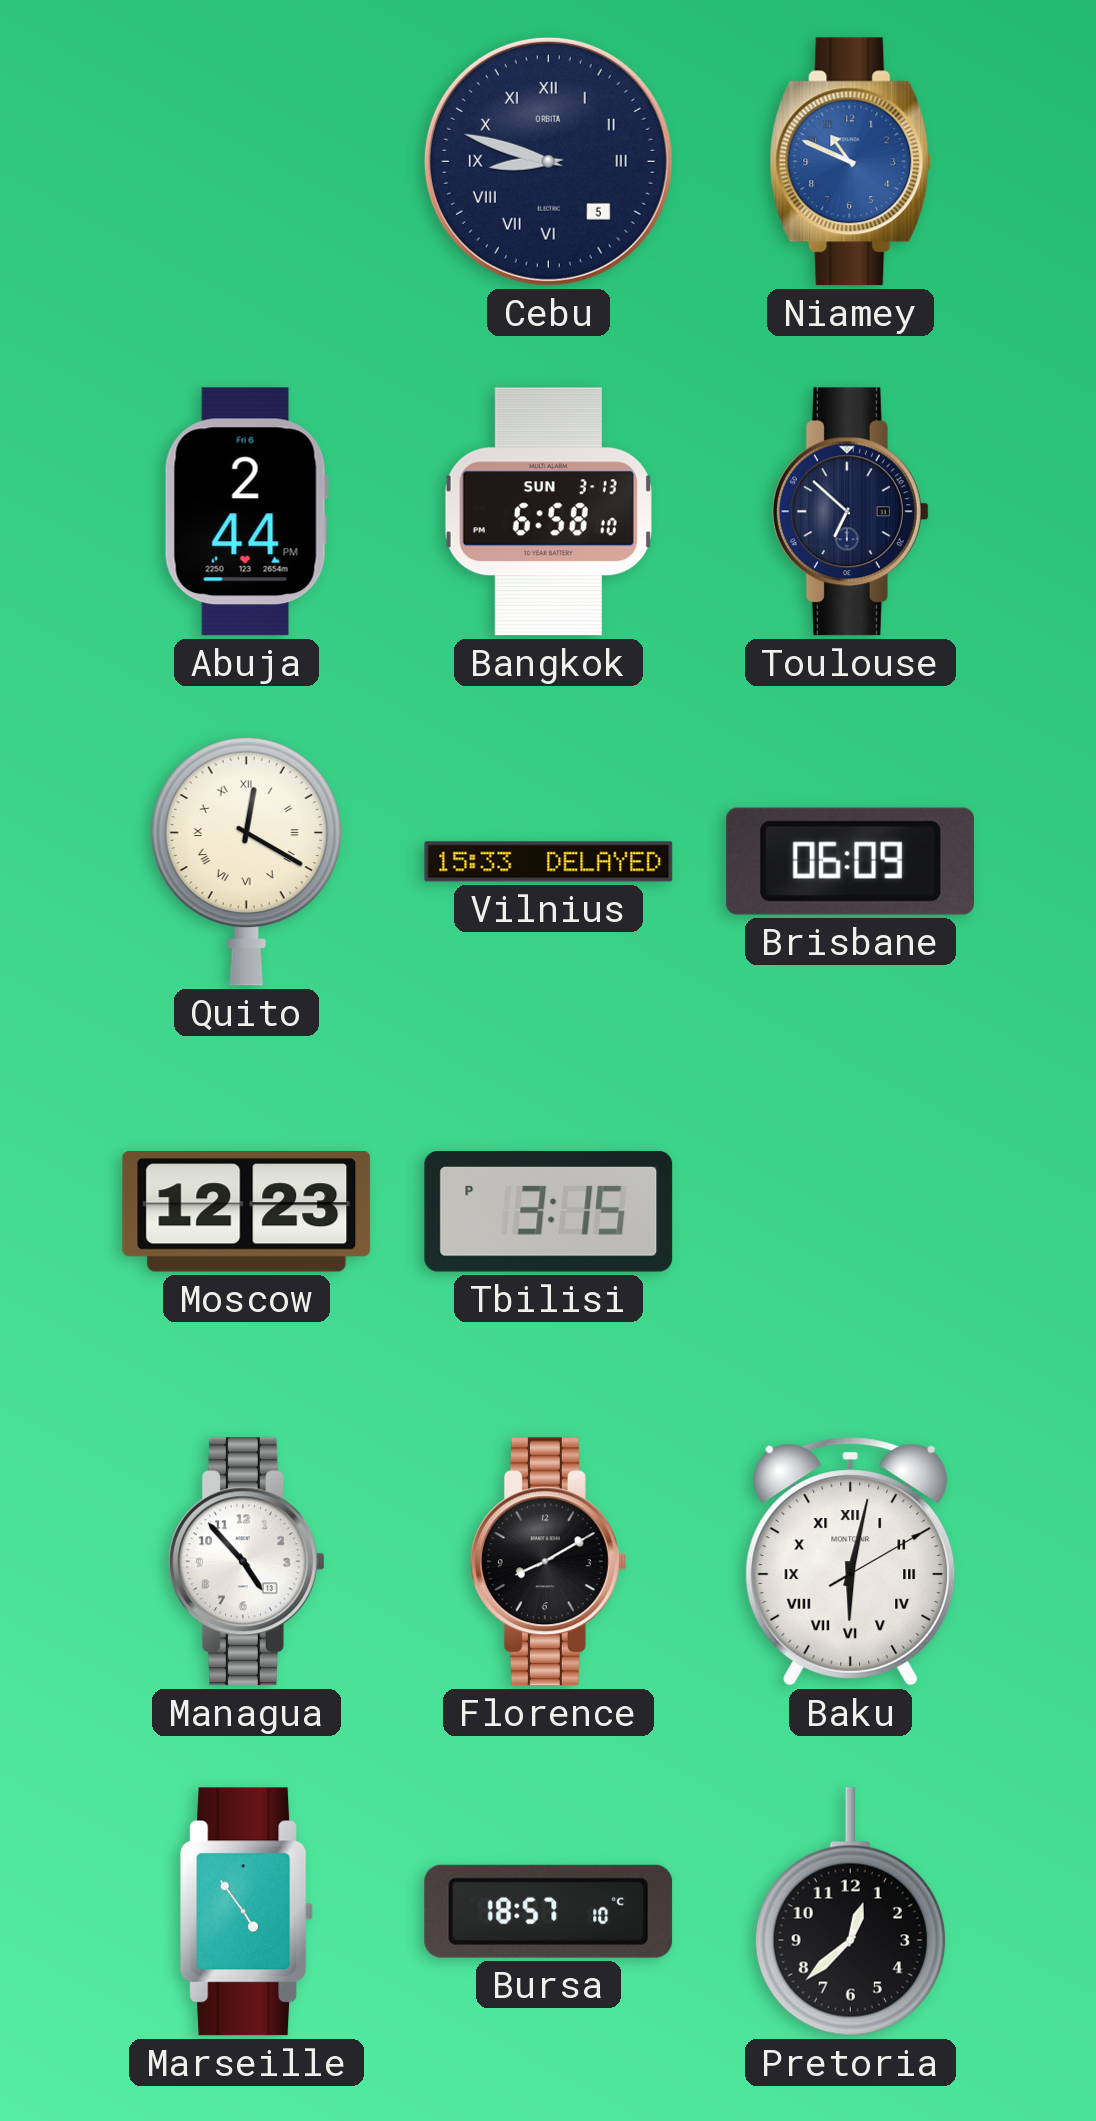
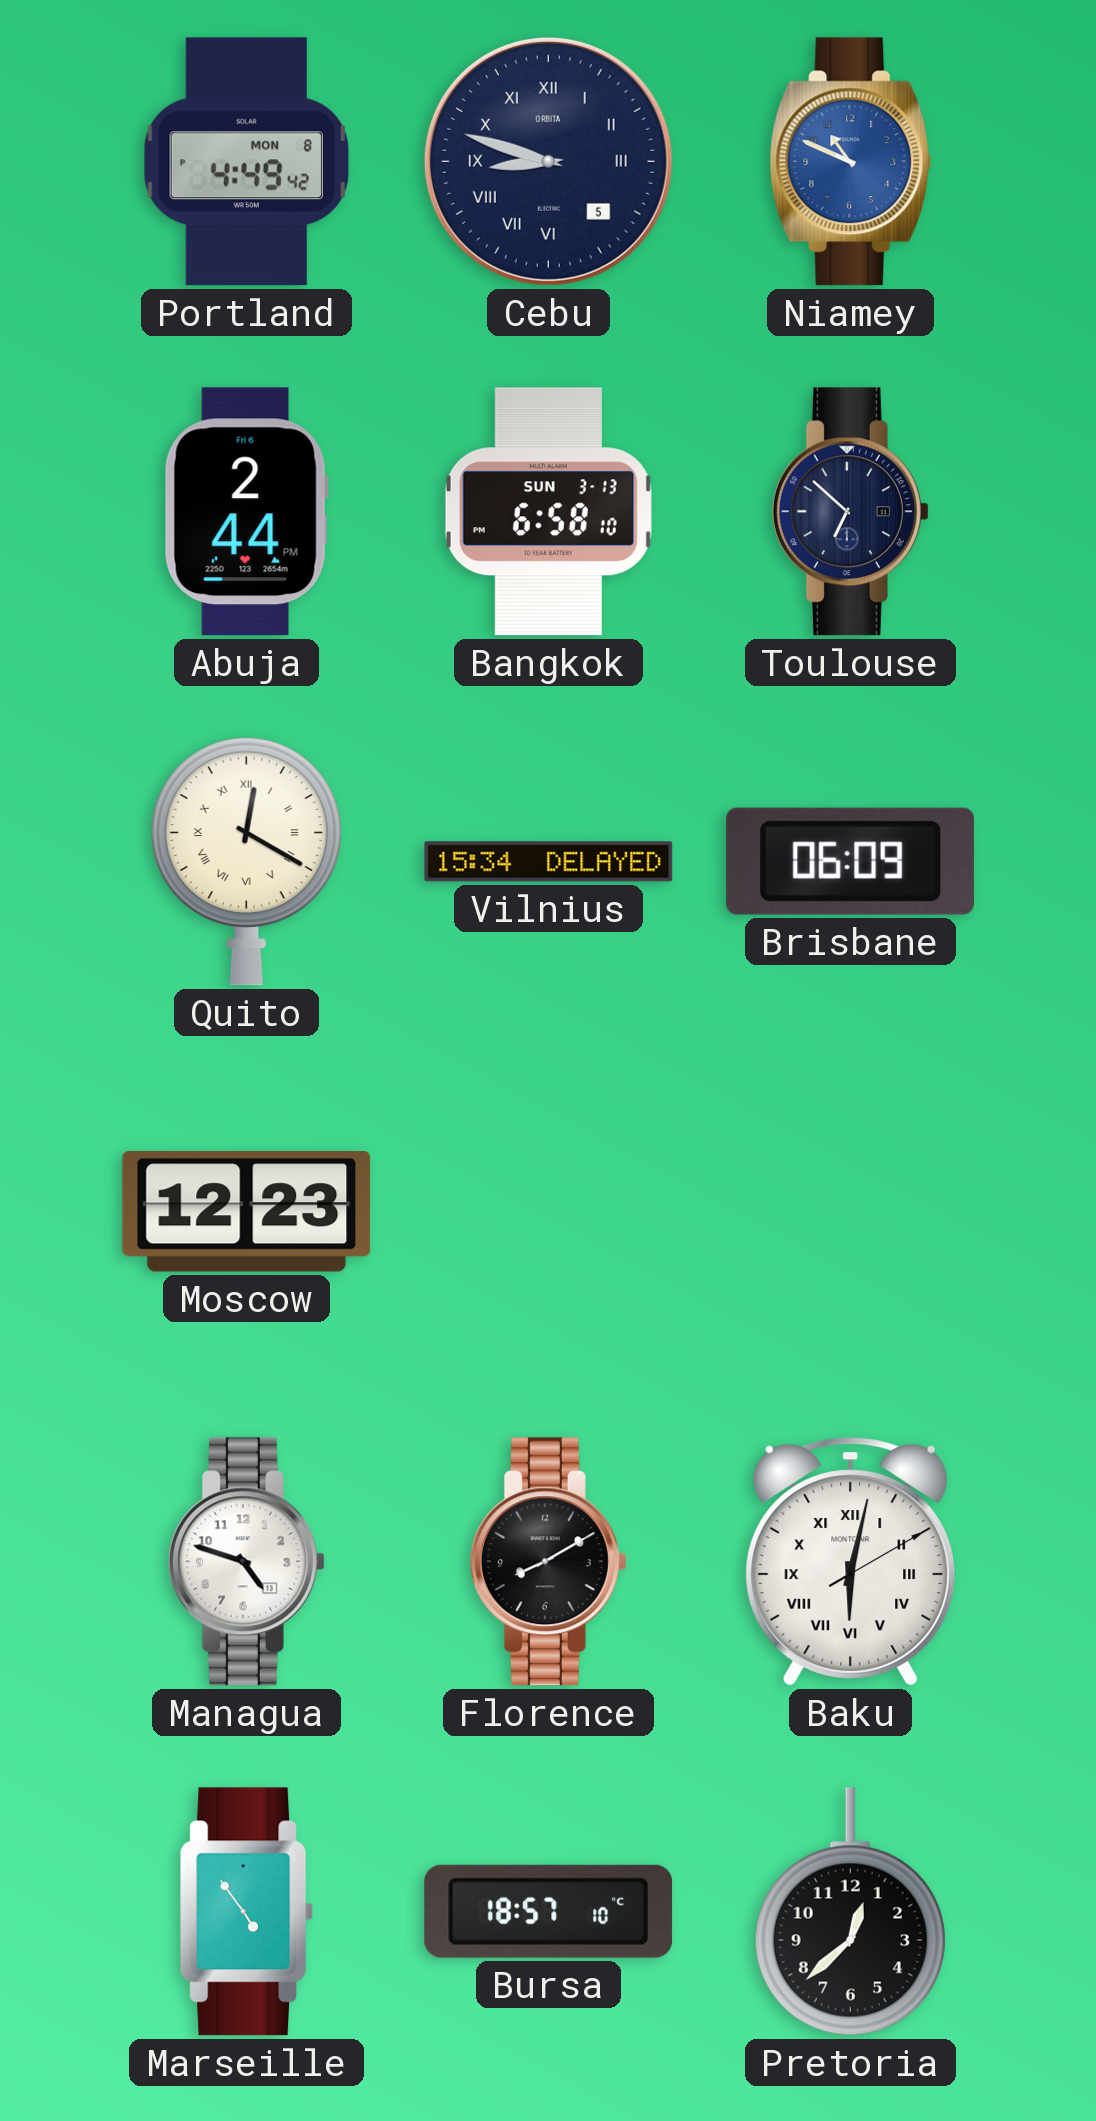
Portland: none -> 4:49 (246, 162)
Vilnius: 15:33 -> 15:34 (549, 862)
Tbilisi: 3:15 -> none (549, 1212)
Managua: 4:53 -> 4:48 (246, 1562)
